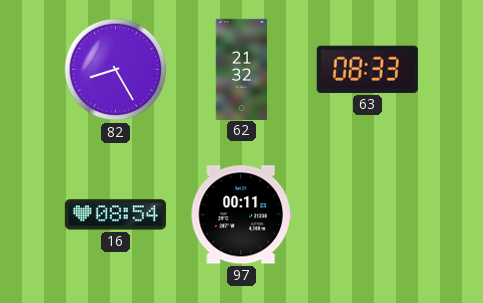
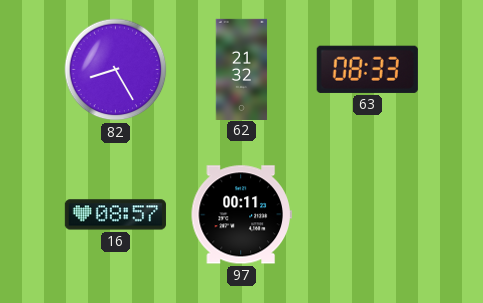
16: 08:54 -> 08:57 (115, 215)
